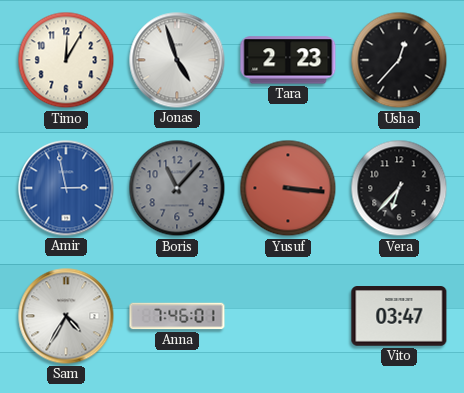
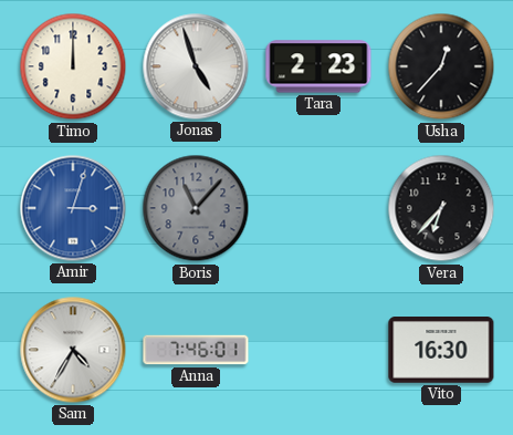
Timo: 12:05 -> 12:00 (73, 66)
Amir: 2:58 -> 3:03 (73, 208)
Yusuf: 3:16 -> none (288, 188)
Vito: 03:47 -> 16:30 (441, 350)
